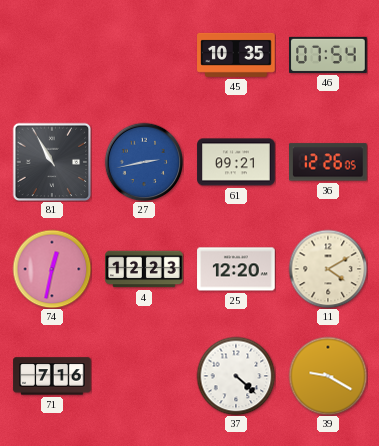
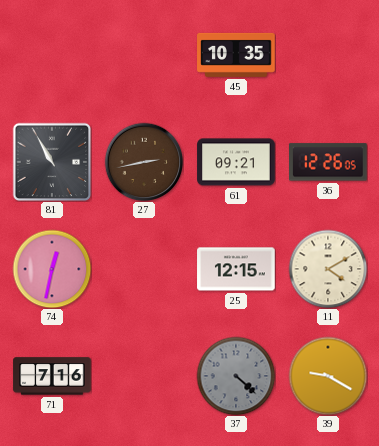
46: 07:54 -> none (328, 55)
27 dial: blue -> brown (144, 162)
4: 12:23 -> none (144, 269)
25: 12:20 -> 12:15 (236, 269)
37 dial: white -> grey (236, 376)
